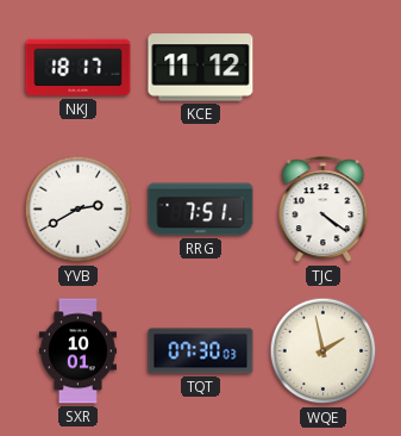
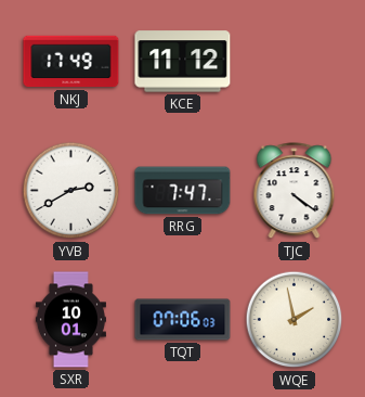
NKJ: 18:17 -> 17:49 (71, 62)
RRG: 7:51 -> 7:47 (183, 191)
TQT: 07:30 -> 07:06 (183, 320)
